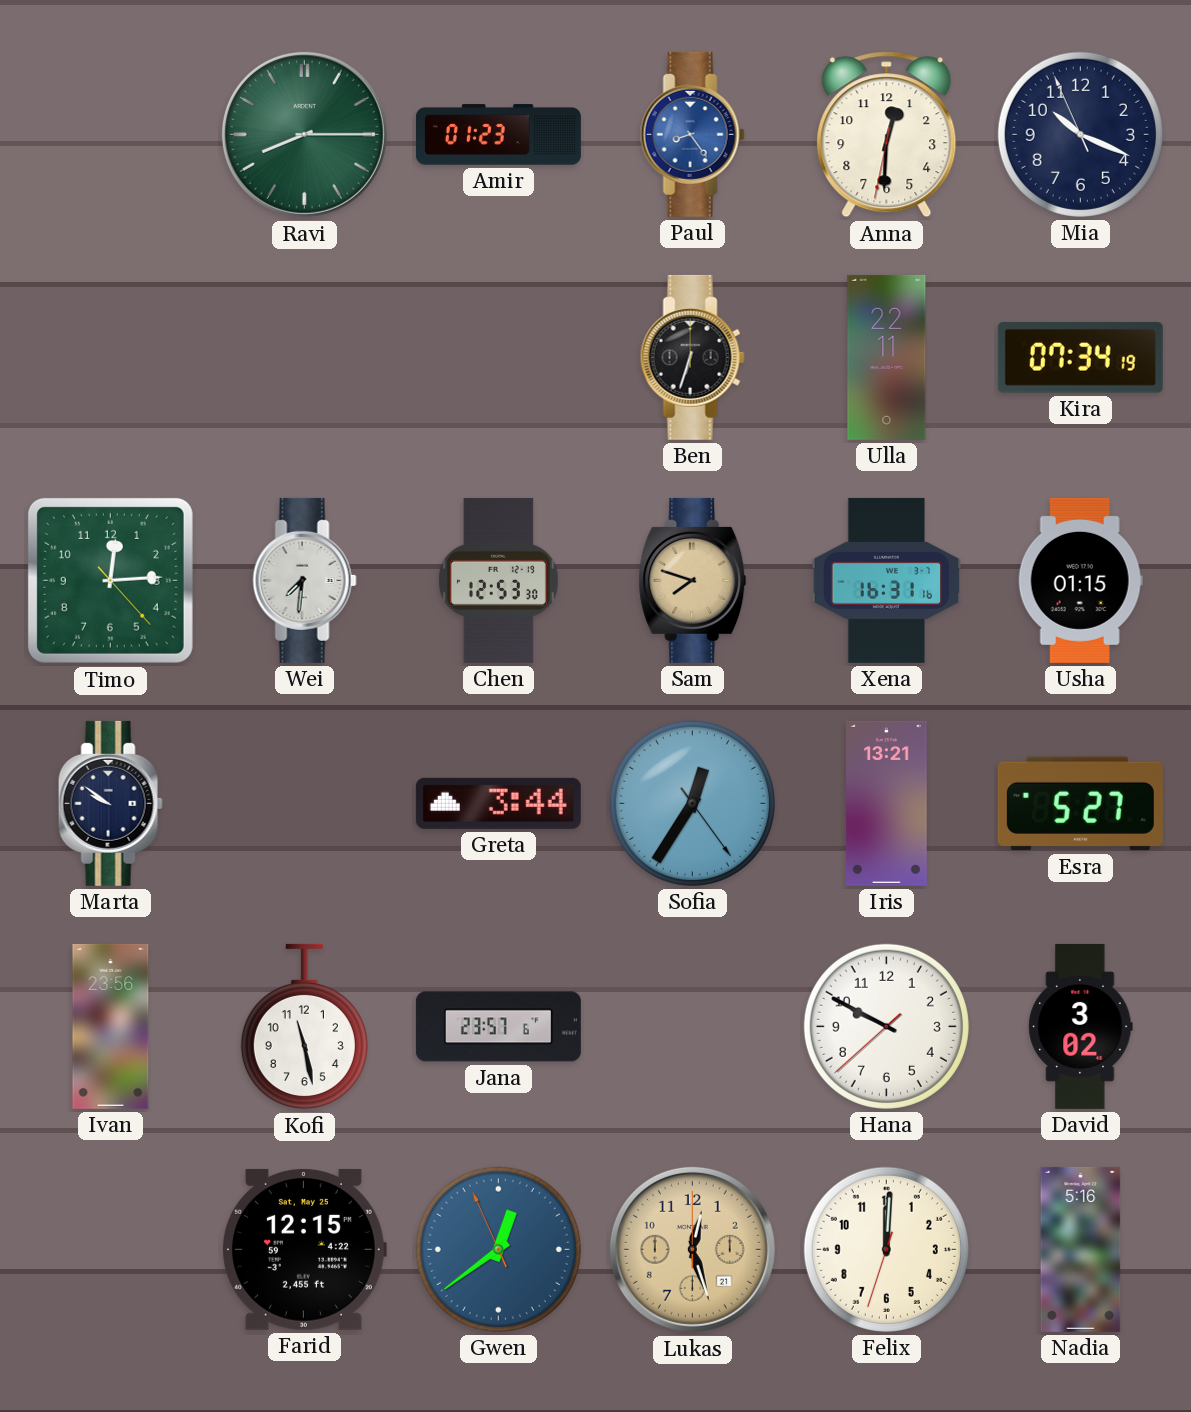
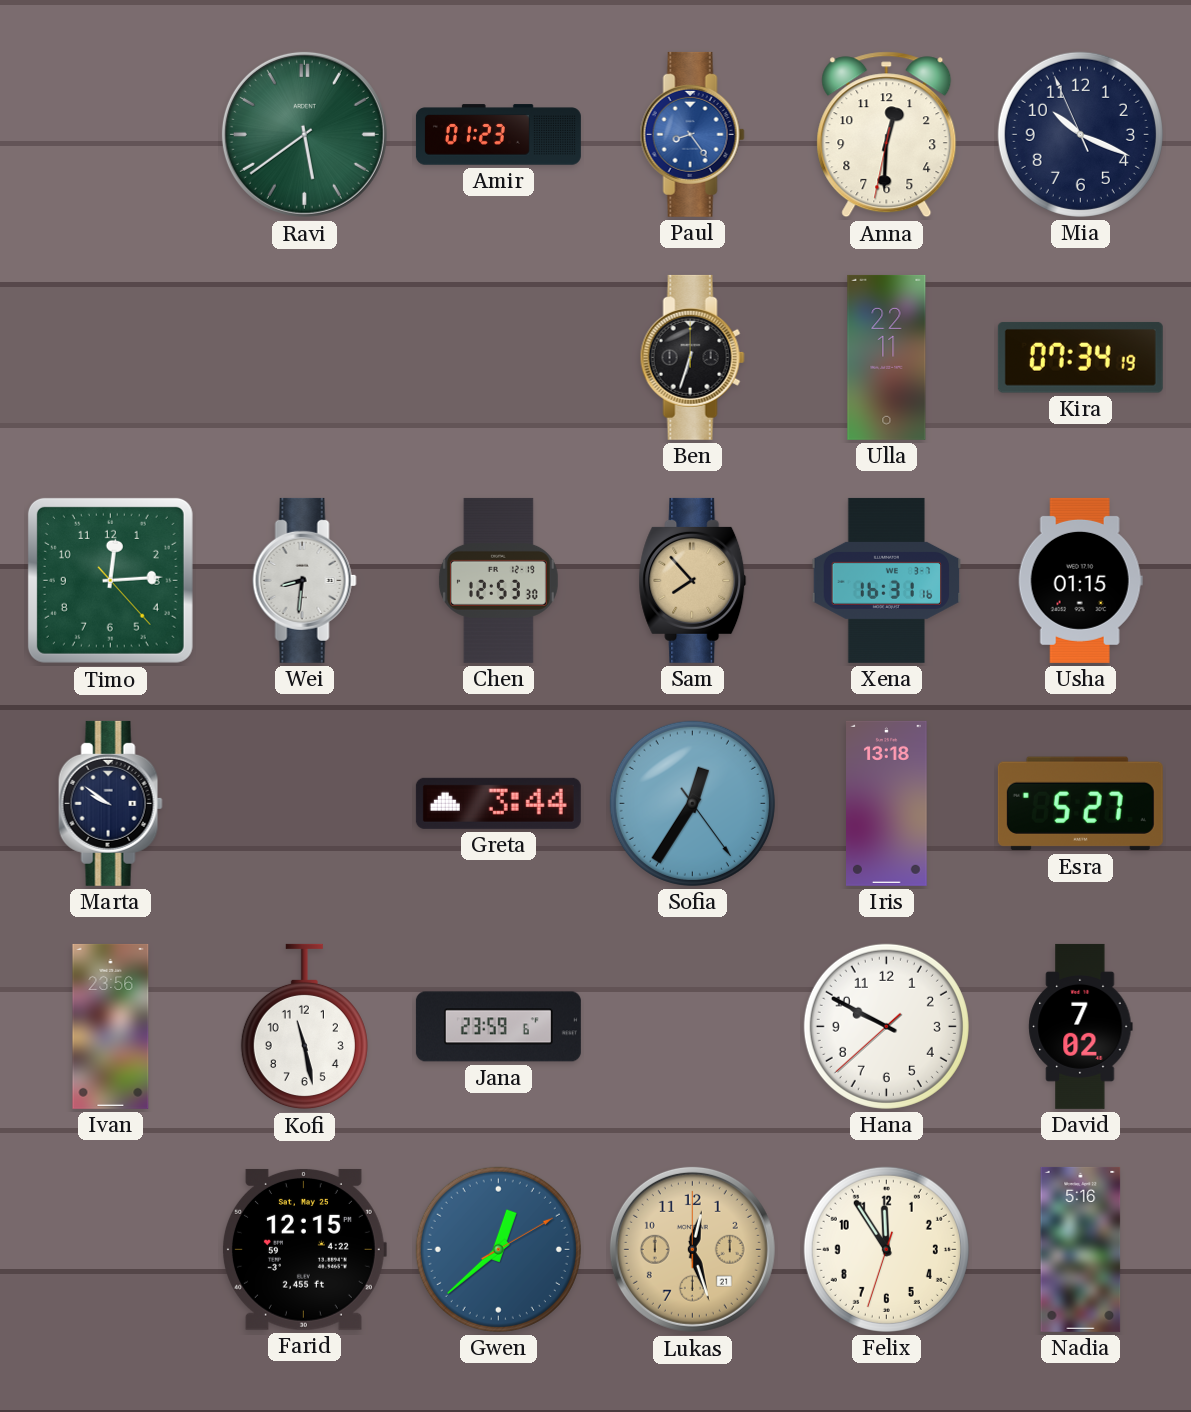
Ravi: 8:15 -> 5:39 (304, 134)
Wei: 7:31 -> 8:31 (304, 580)
Sam: 7:48 -> 7:53 (693, 580)
Iris: 13:21 -> 13:18 (887, 803)
Jana: 23:57 -> 23:59 (498, 1027)
David: 3:02 -> 7:02 (1081, 1026)
Gwen: 12:38:56 -> 12:38:10 (498, 1249)
Felix: 12:00 -> 11:54 (886, 1249)
